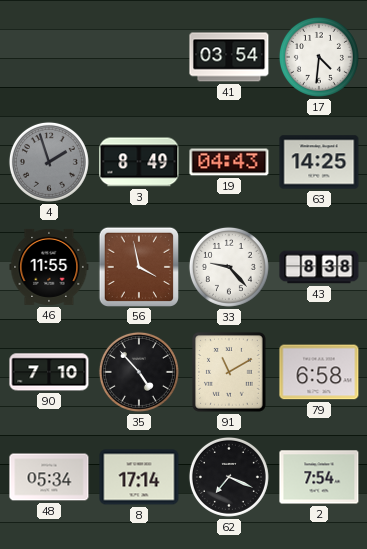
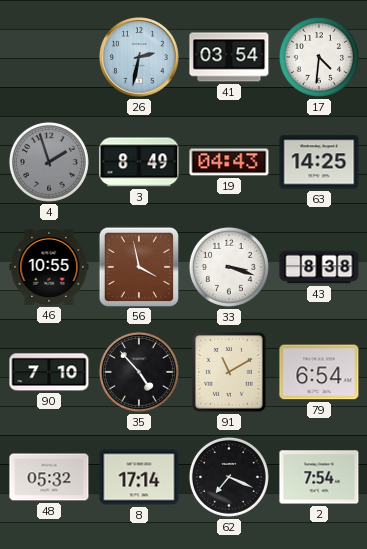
26: none -> 2:32 (139, 57)
46: 11:55 -> 10:55 (49, 267)
33: 9:23 -> 3:18 (229, 267)
79: 6:58 -> 6:54 (319, 372)
48: 05:34 -> 05:32 (49, 477)
